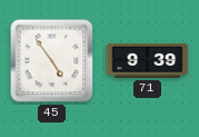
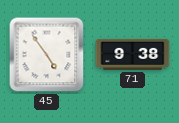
71: 9:39 -> 9:38 (133, 54)
